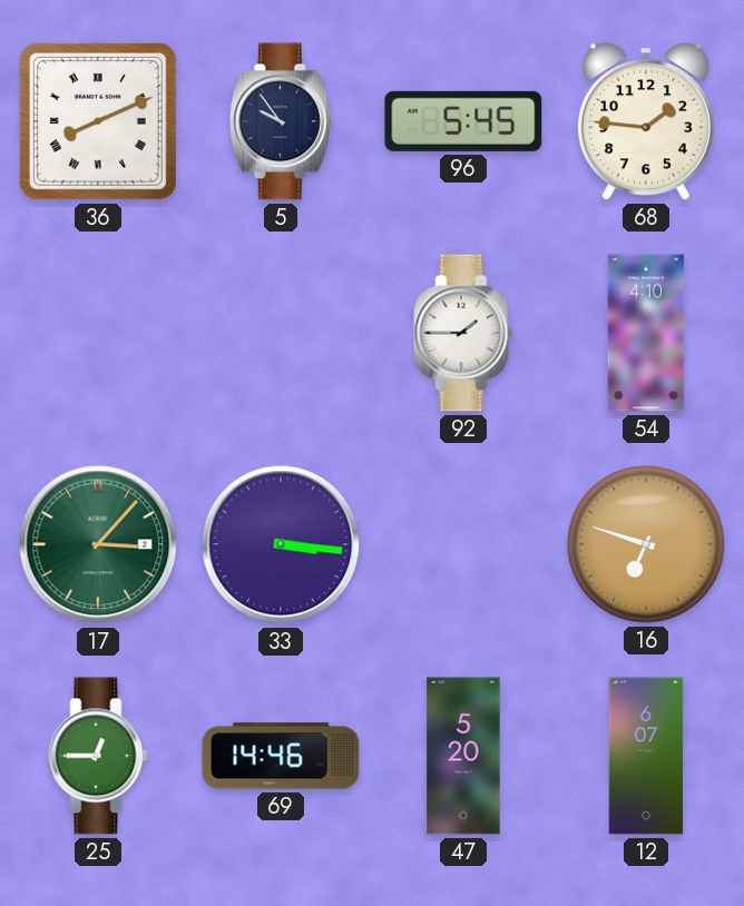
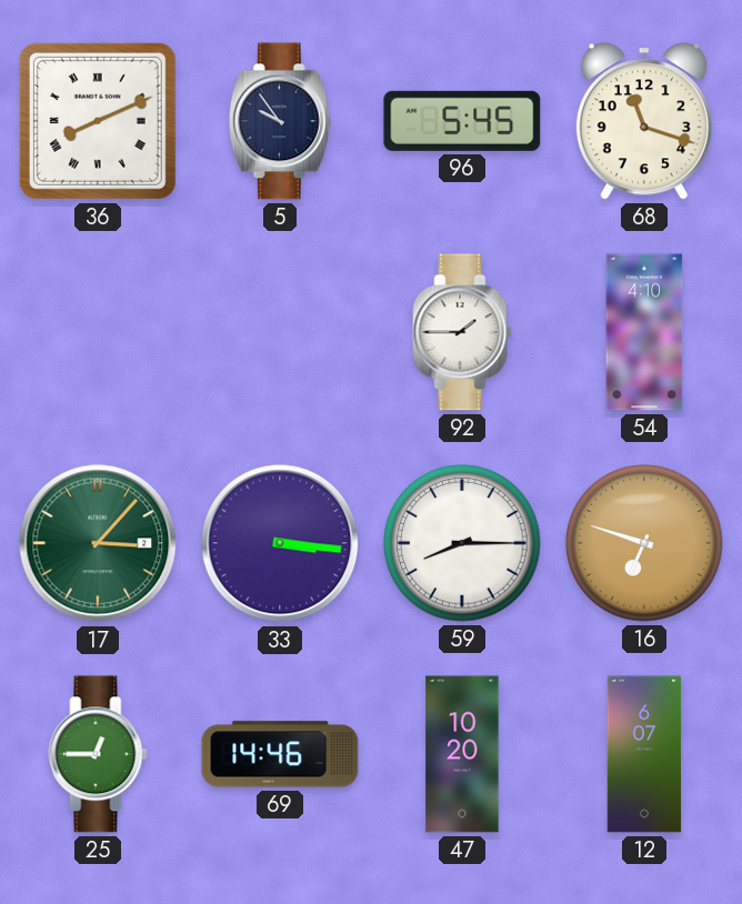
68: 1:46 -> 11:18 (644, 121)
59: none -> 8:15 (462, 543)
47: 5:20 -> 10:20 (462, 754)
